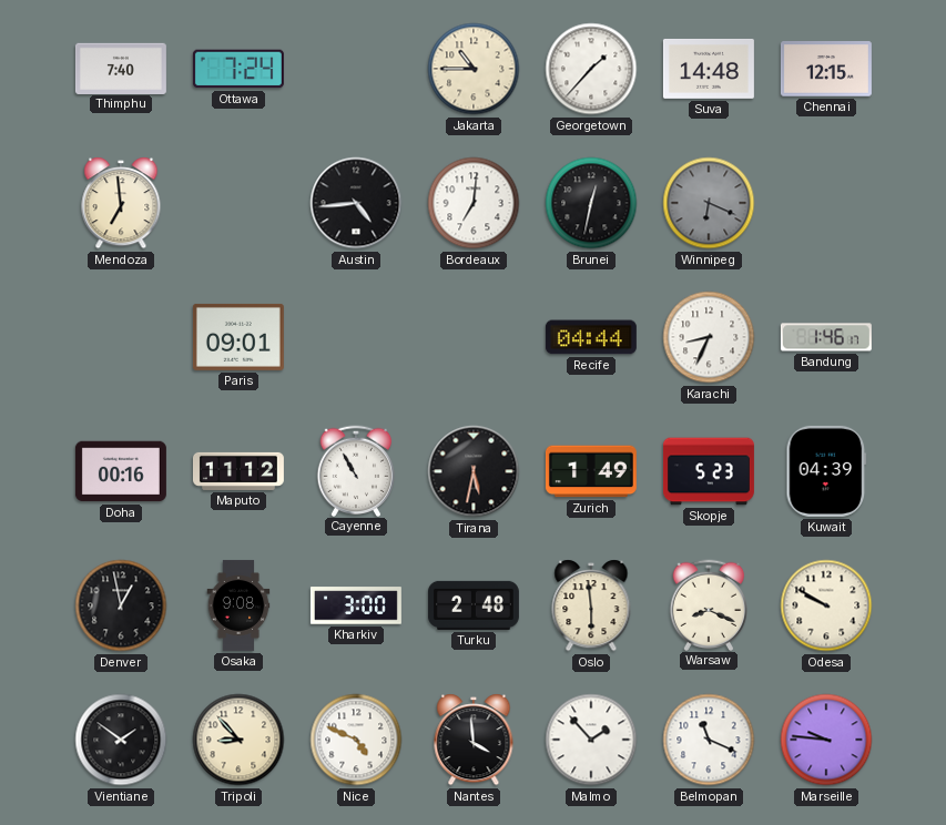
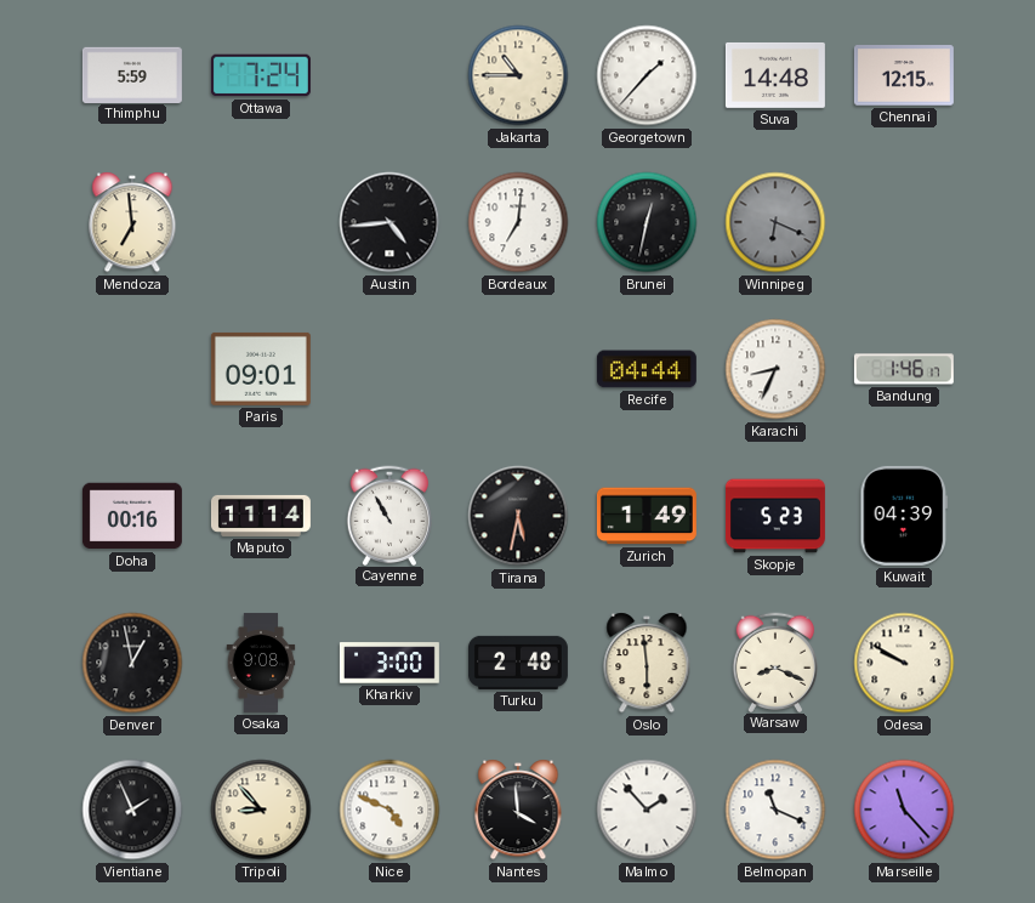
Thimphu: 7:40 -> 5:59 (132, 74)
Maputo: 11:12 -> 11:14 (261, 516)
Vientiane: 1:51 -> 1:56 (132, 810)
Marseille: 9:46 -> 11:23 (904, 810)
